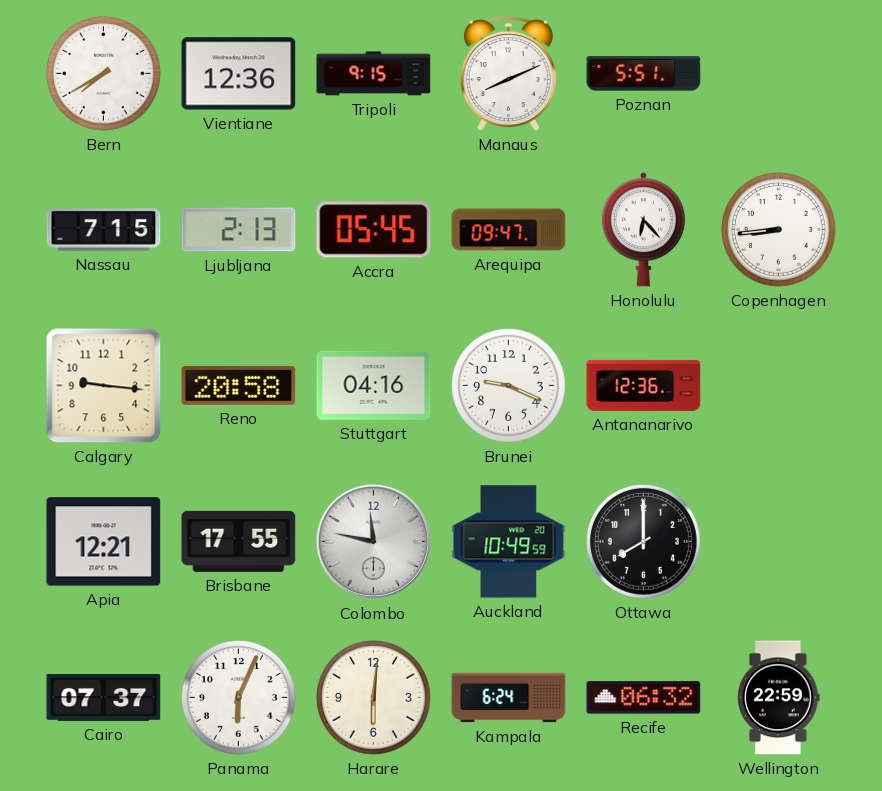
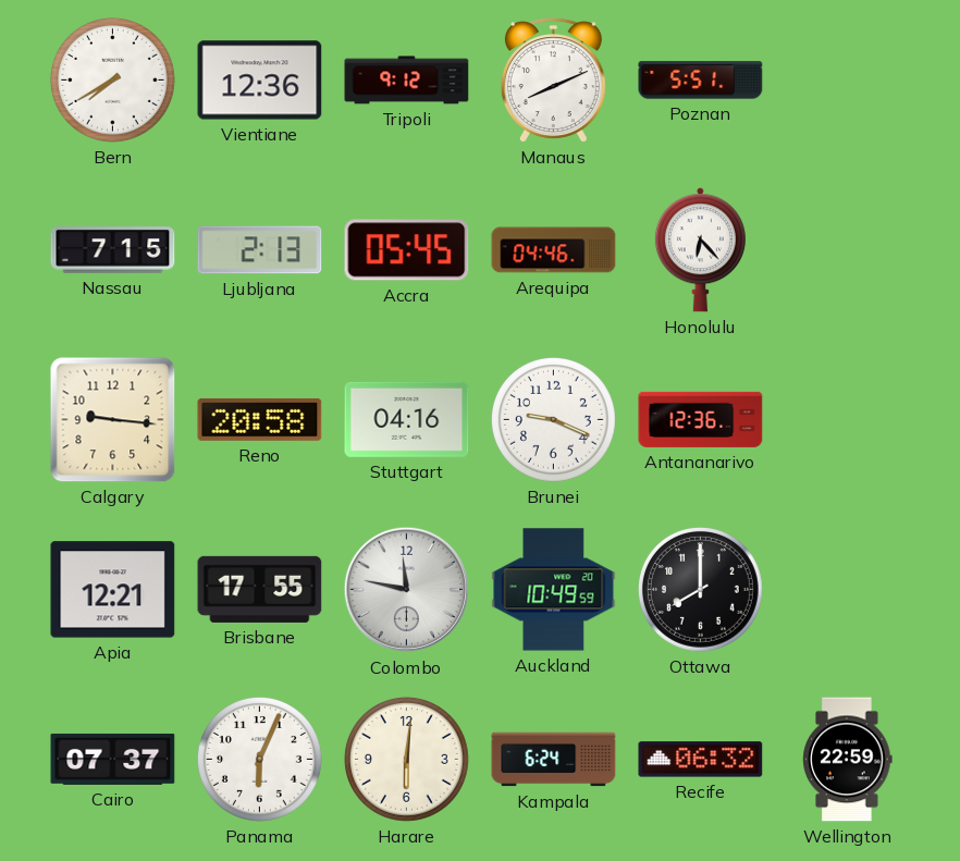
Tripoli: 9:15 -> 9:12 (407, 81)
Arequipa: 09:47 -> 04:46 (554, 250)
Copenhagen: 8:44 -> none (779, 230)
